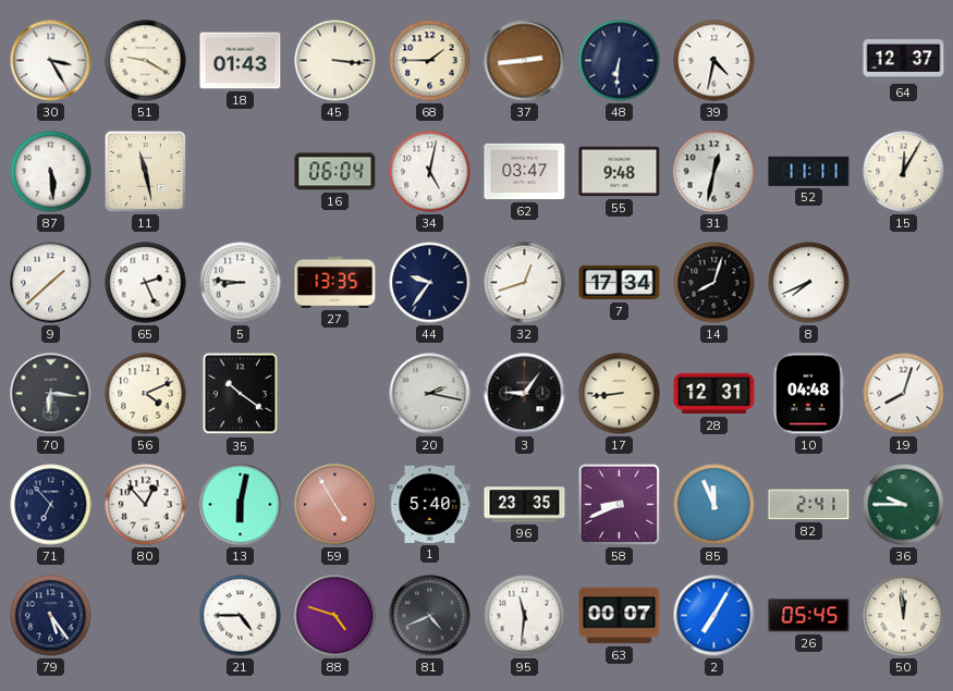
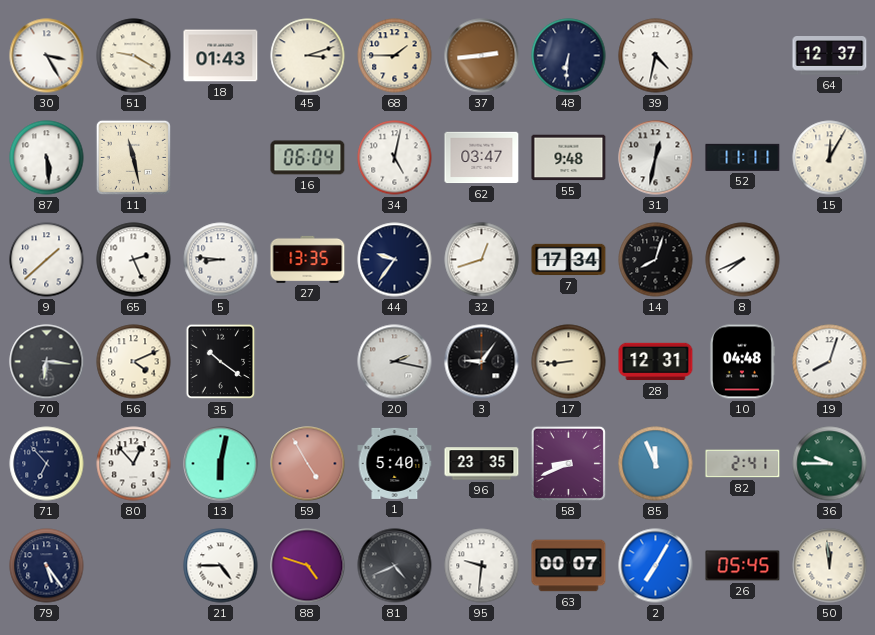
45: 3:16 -> 3:12 (308, 56)
95: 11:31 -> 9:31 (482, 566)
